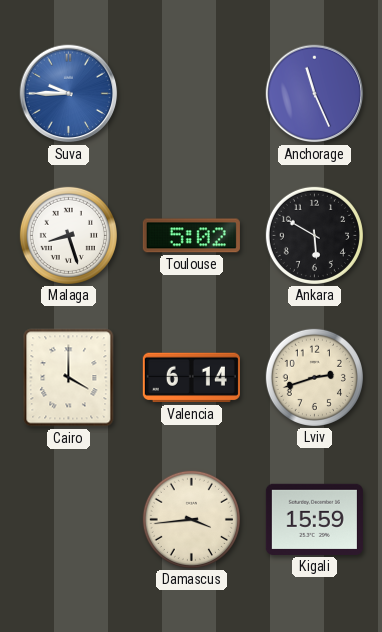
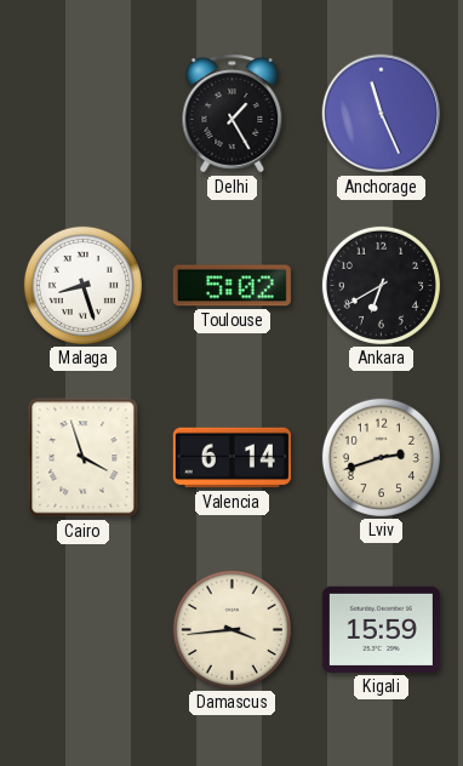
Suva: 9:45 -> none (69, 94)
Delhi: none -> 1:25 (233, 114)
Ankara: 5:50 -> 6:40 (381, 285)
Cairo: 4:00 -> 3:57 (84, 458)
